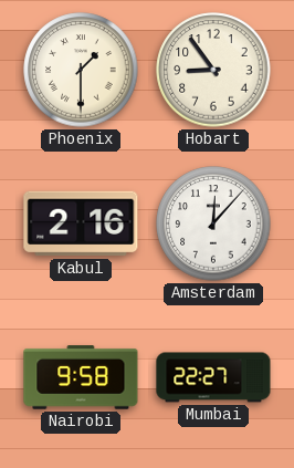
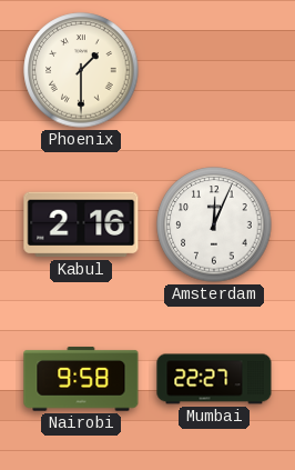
Hobart: 8:54 -> none (213, 70)
Amsterdam: 12:07 -> 12:04 (214, 224)
